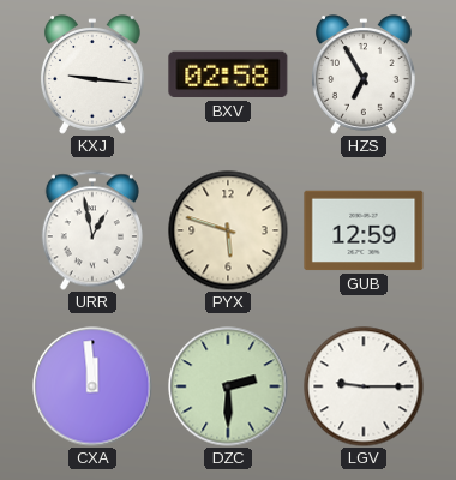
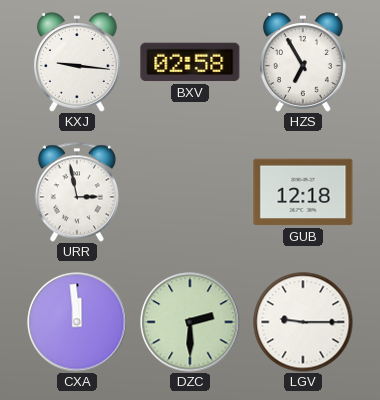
URR: 12:58 -> 2:58 (77, 192)
PYX: 5:48 -> none (228, 230)
GUB: 12:59 -> 12:18 (303, 192)
